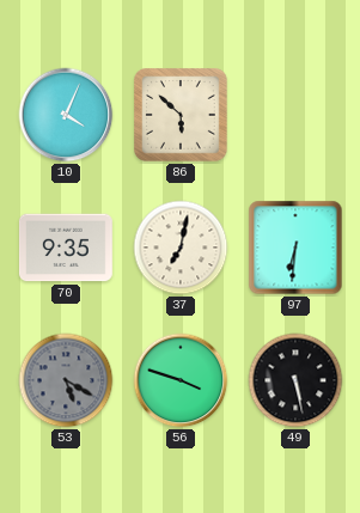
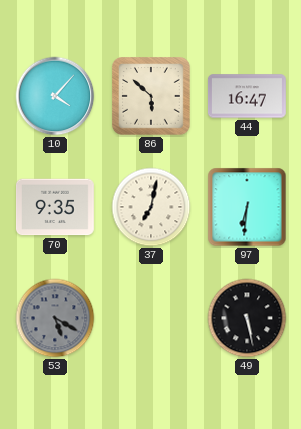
10: 4:04 -> 4:07 (55, 96)
44: none -> 16:47 (247, 96)
56: 3:48 -> none (181, 380)
